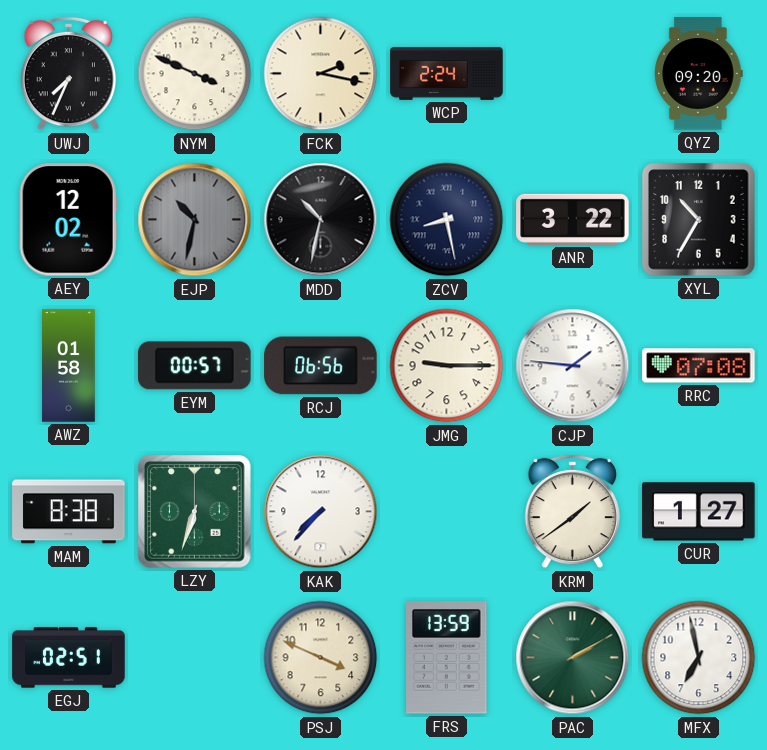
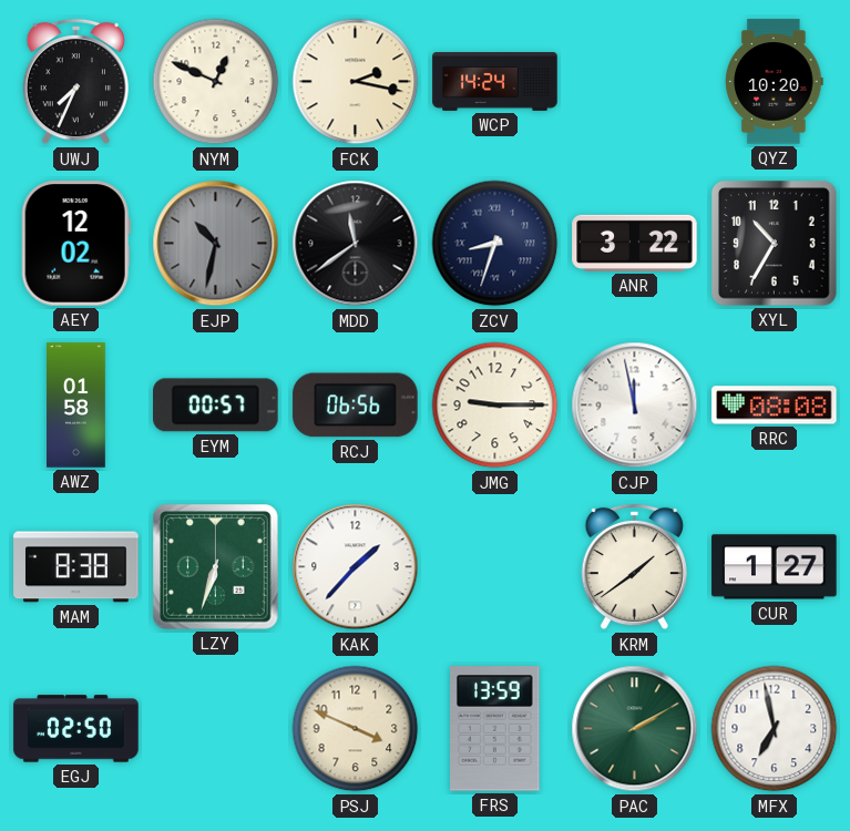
NYM: 3:49 -> 12:49 (216, 82)
WCP: 2:24 -> 14:24 (495, 82)
QYZ: 09:20 -> 10:20 (775, 82)
MDD: 10:32 -> 11:39 (356, 244)
ZCV: 8:28 -> 8:33 (495, 244)
CJP: 1:46 -> 11:58 (635, 406)
RRC: 07:08 -> 08:08 (775, 406)
KAK: 7:37 -> 1:37 (356, 567)
EGJ: 02:51 -> 02:50 (76, 729)
